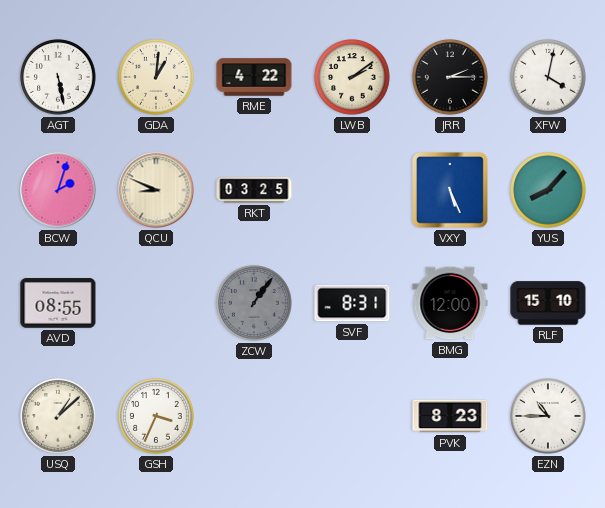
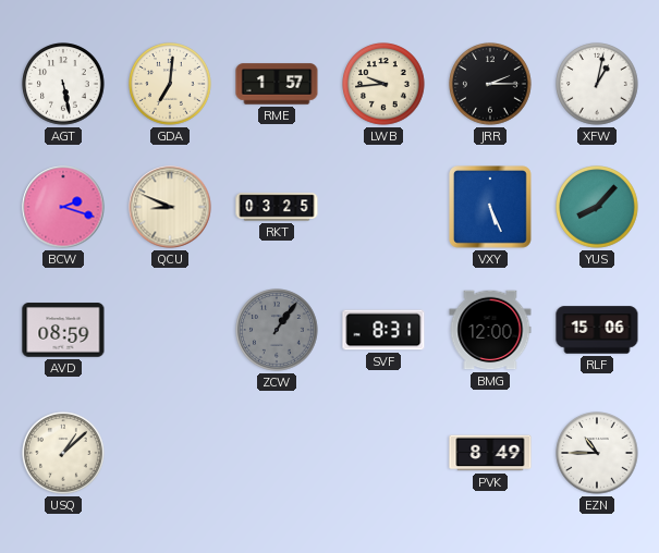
GDA: 1:01 -> 7:01 (170, 84)
RME: 4:22 -> 1:57 (277, 84)
LWB: 2:09 -> 9:44 (383, 84)
XFW: 4:02 -> 1:02 (597, 84)
BCW: 2:03 -> 2:18 (63, 207)
AVD: 08:55 -> 08:59 (63, 330)
RLF: 15:10 -> 15:06 (597, 330)
GSH: 3:34 -> none (156, 416)
PVK: 8:23 -> 8:49 (490, 453)
